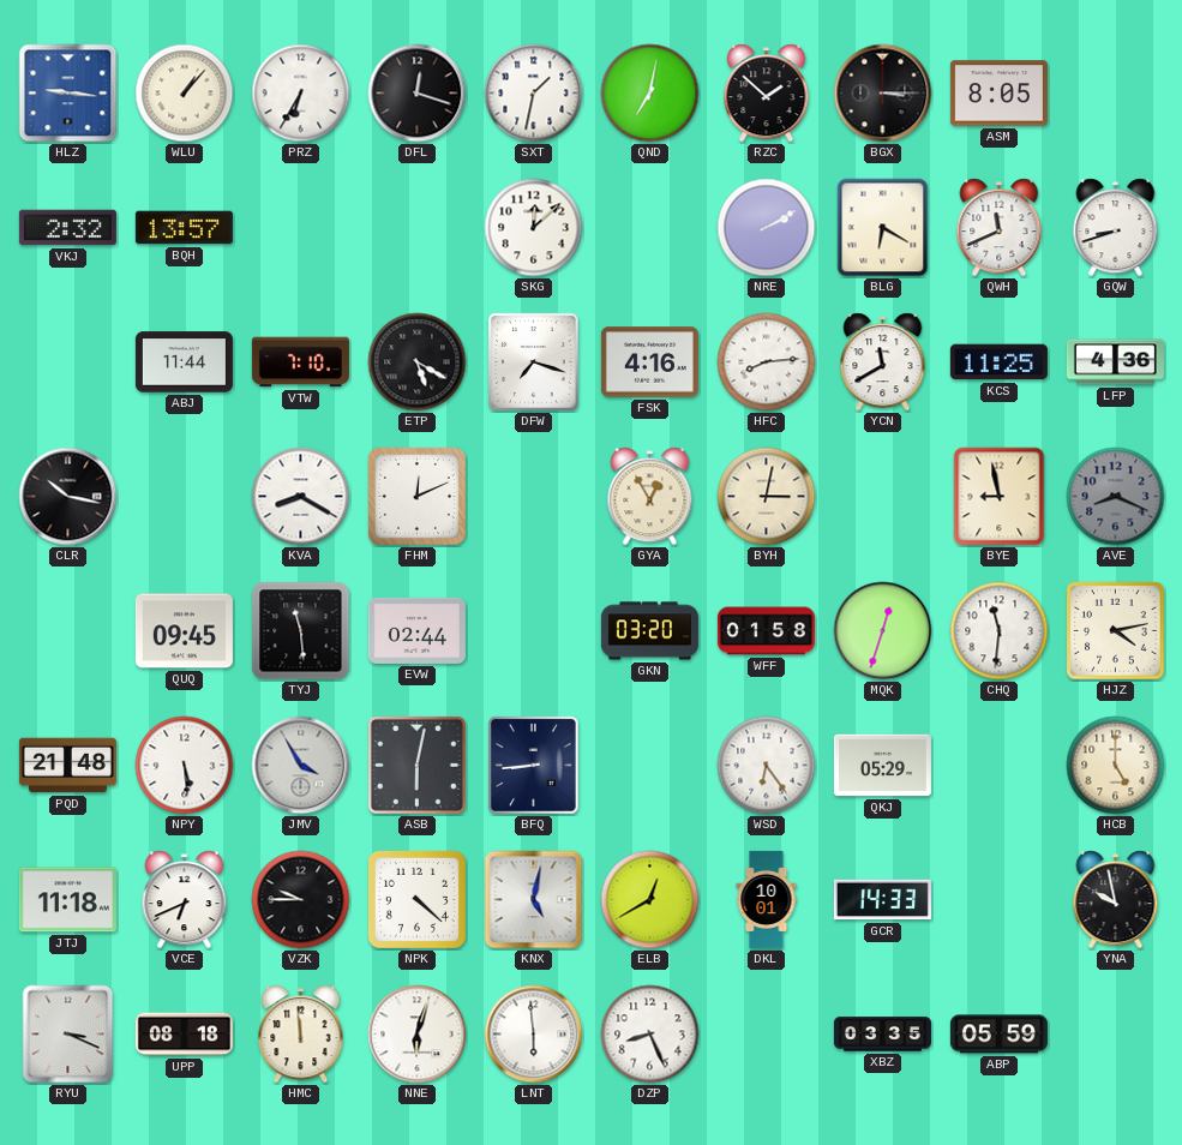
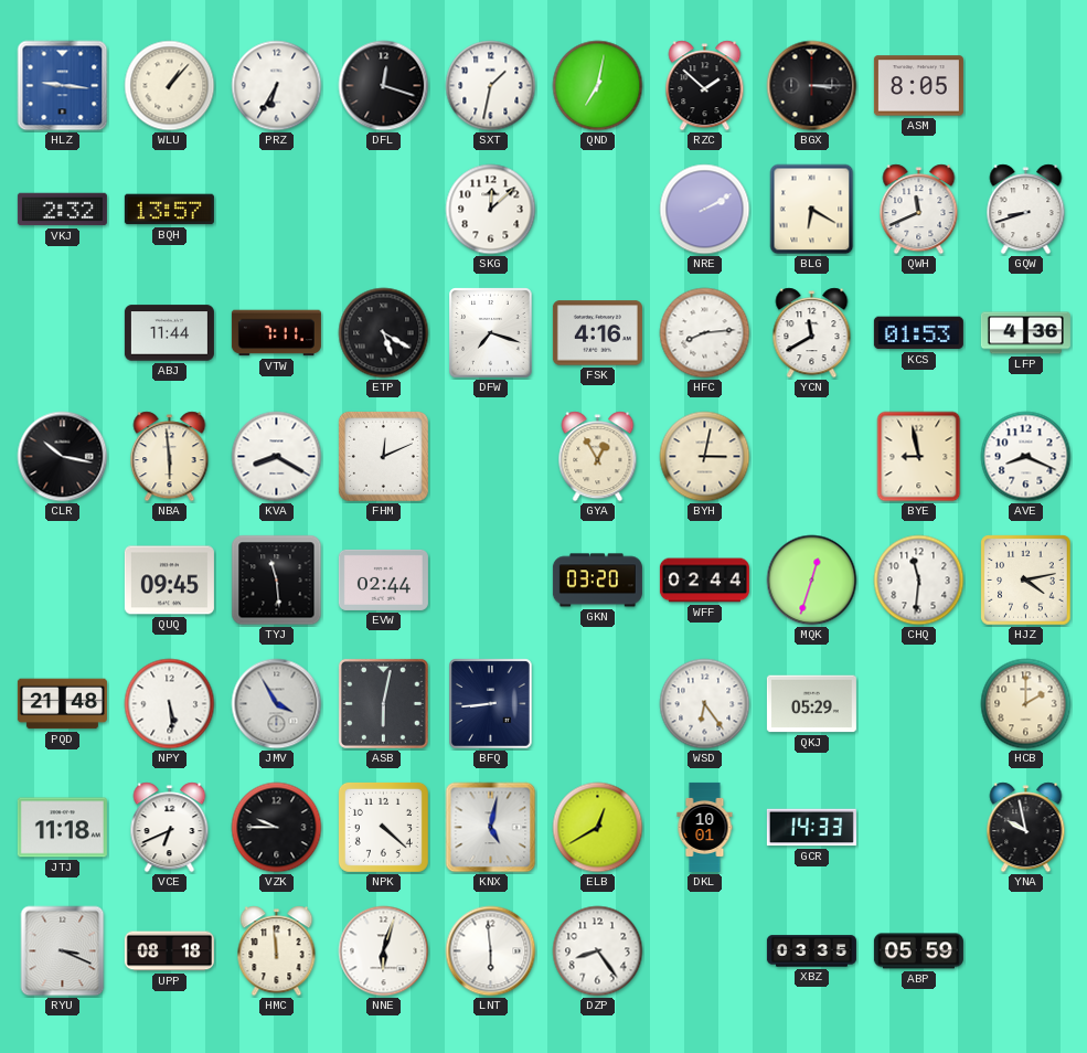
VTW: 7:10 -> 7:11 (276, 333)
KCS: 11:25 -> 01:53 (918, 333)
NBA: none -> 5:59 (170, 457)
AVE dial: grey -> white (1026, 457)
WFF: 01:58 -> 02:44 (704, 581)
HCB: 5:00 -> 2:00 (1026, 704)
DZP: 8:26 -> 8:24 (598, 951)
